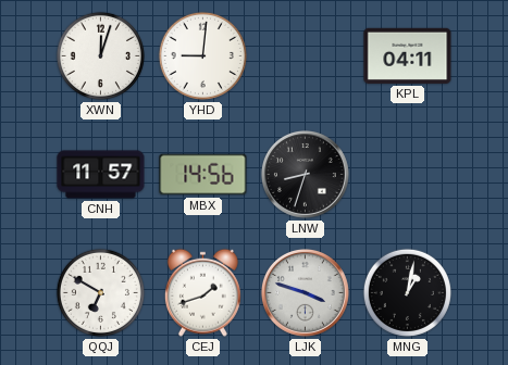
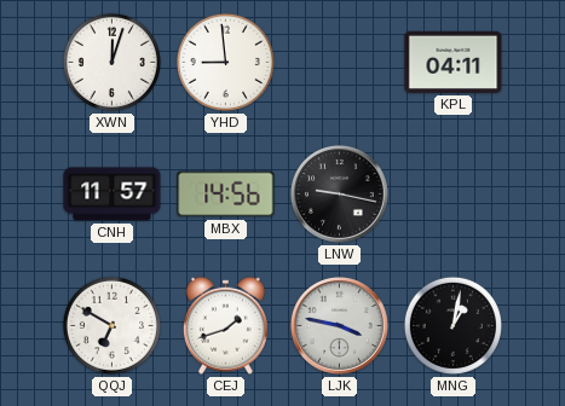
YHD: 9:01 -> 8:59 (225, 62)
LNW: 8:33 -> 9:17 (339, 193)
LJK: 3:48 -> 3:47 (339, 325)
